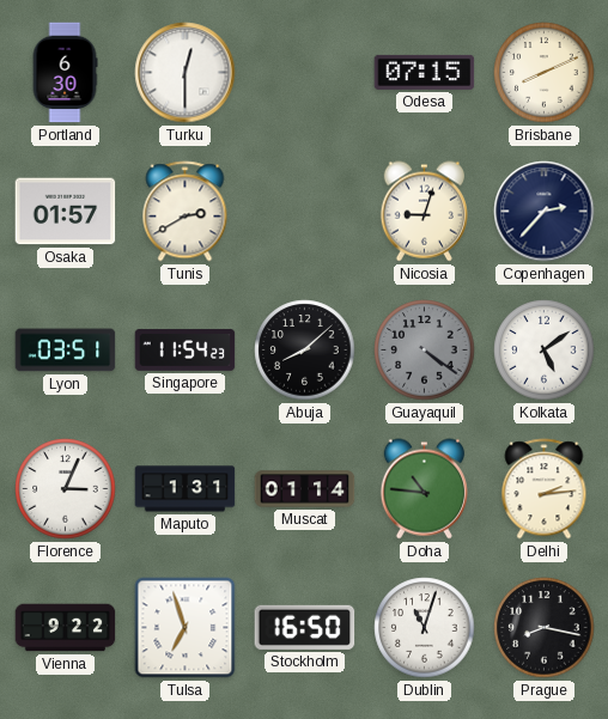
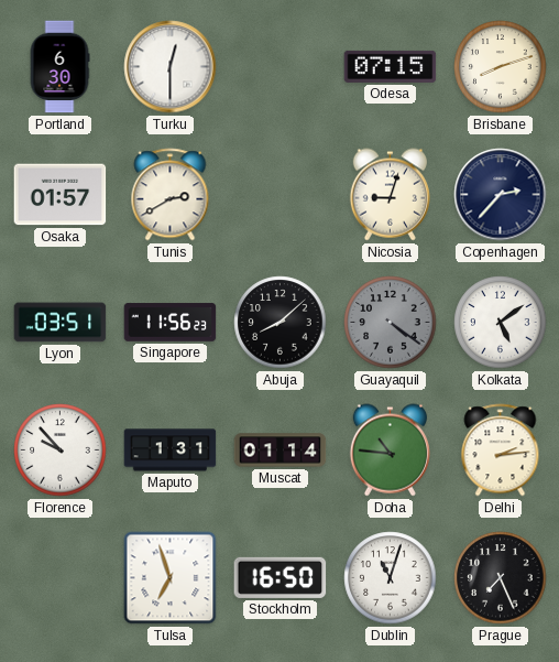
Brisbane: 8:11 -> 8:12 (501, 67)
Singapore: 11:54 -> 11:56 (171, 323)
Florence: 3:04 -> 9:53 (61, 451)
Vienna: 9:22 -> none (66, 628)
Prague: 8:17 -> 7:26 (501, 578)
